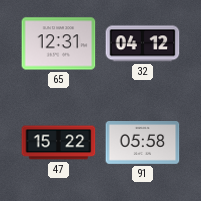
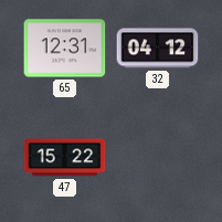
91: 05:58 -> none (143, 143)
